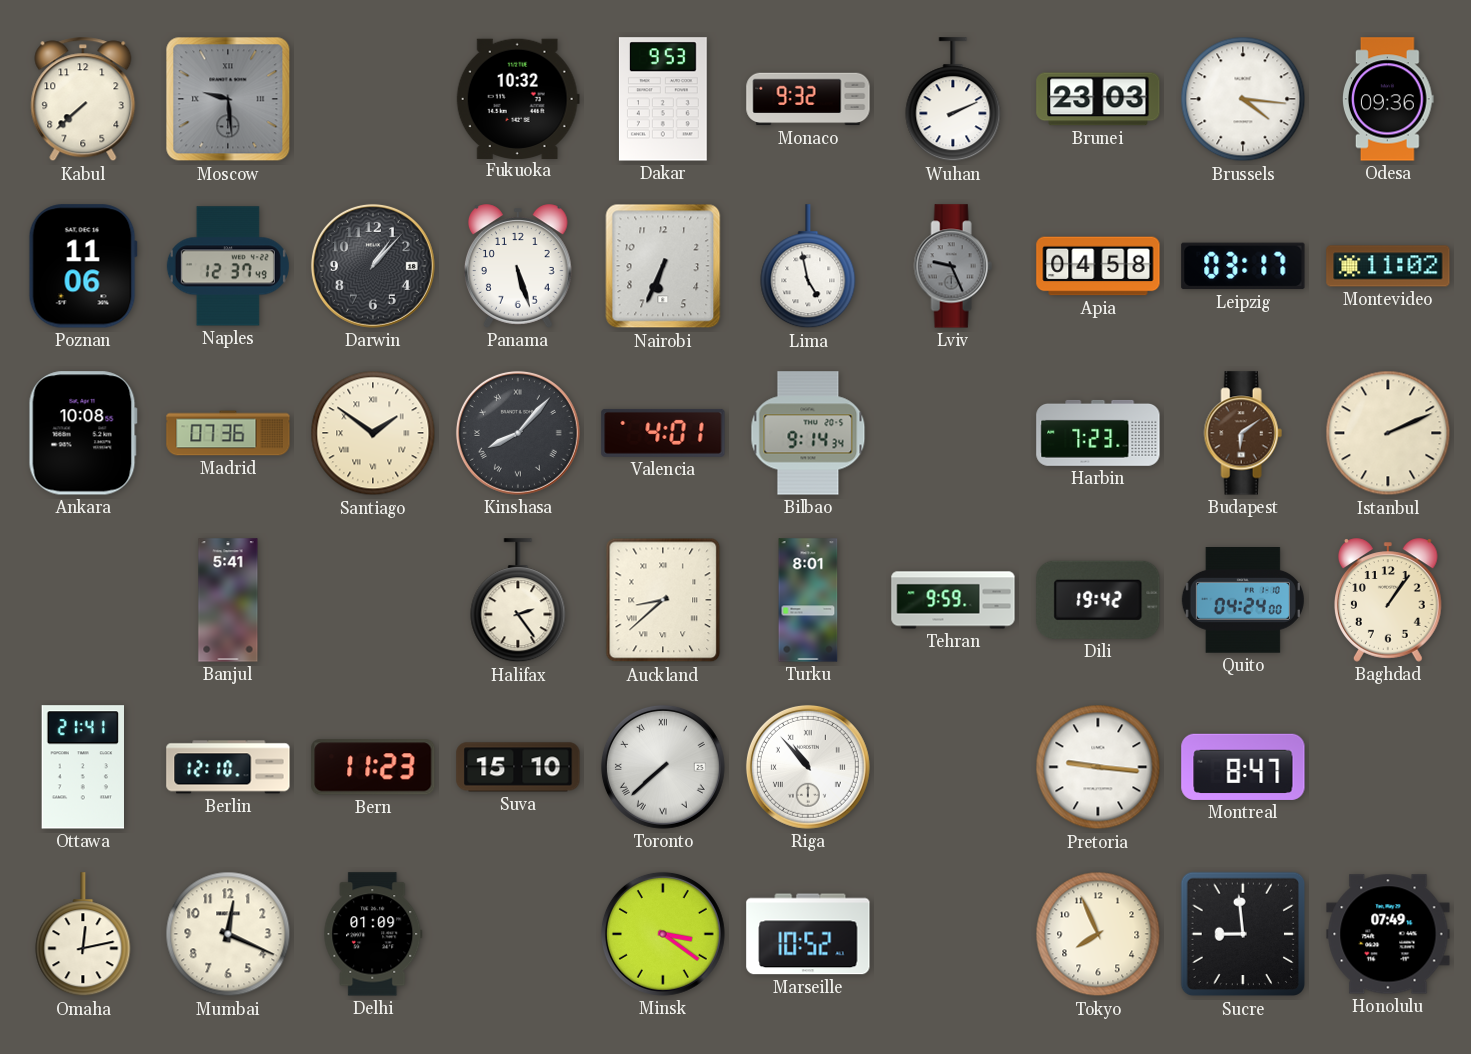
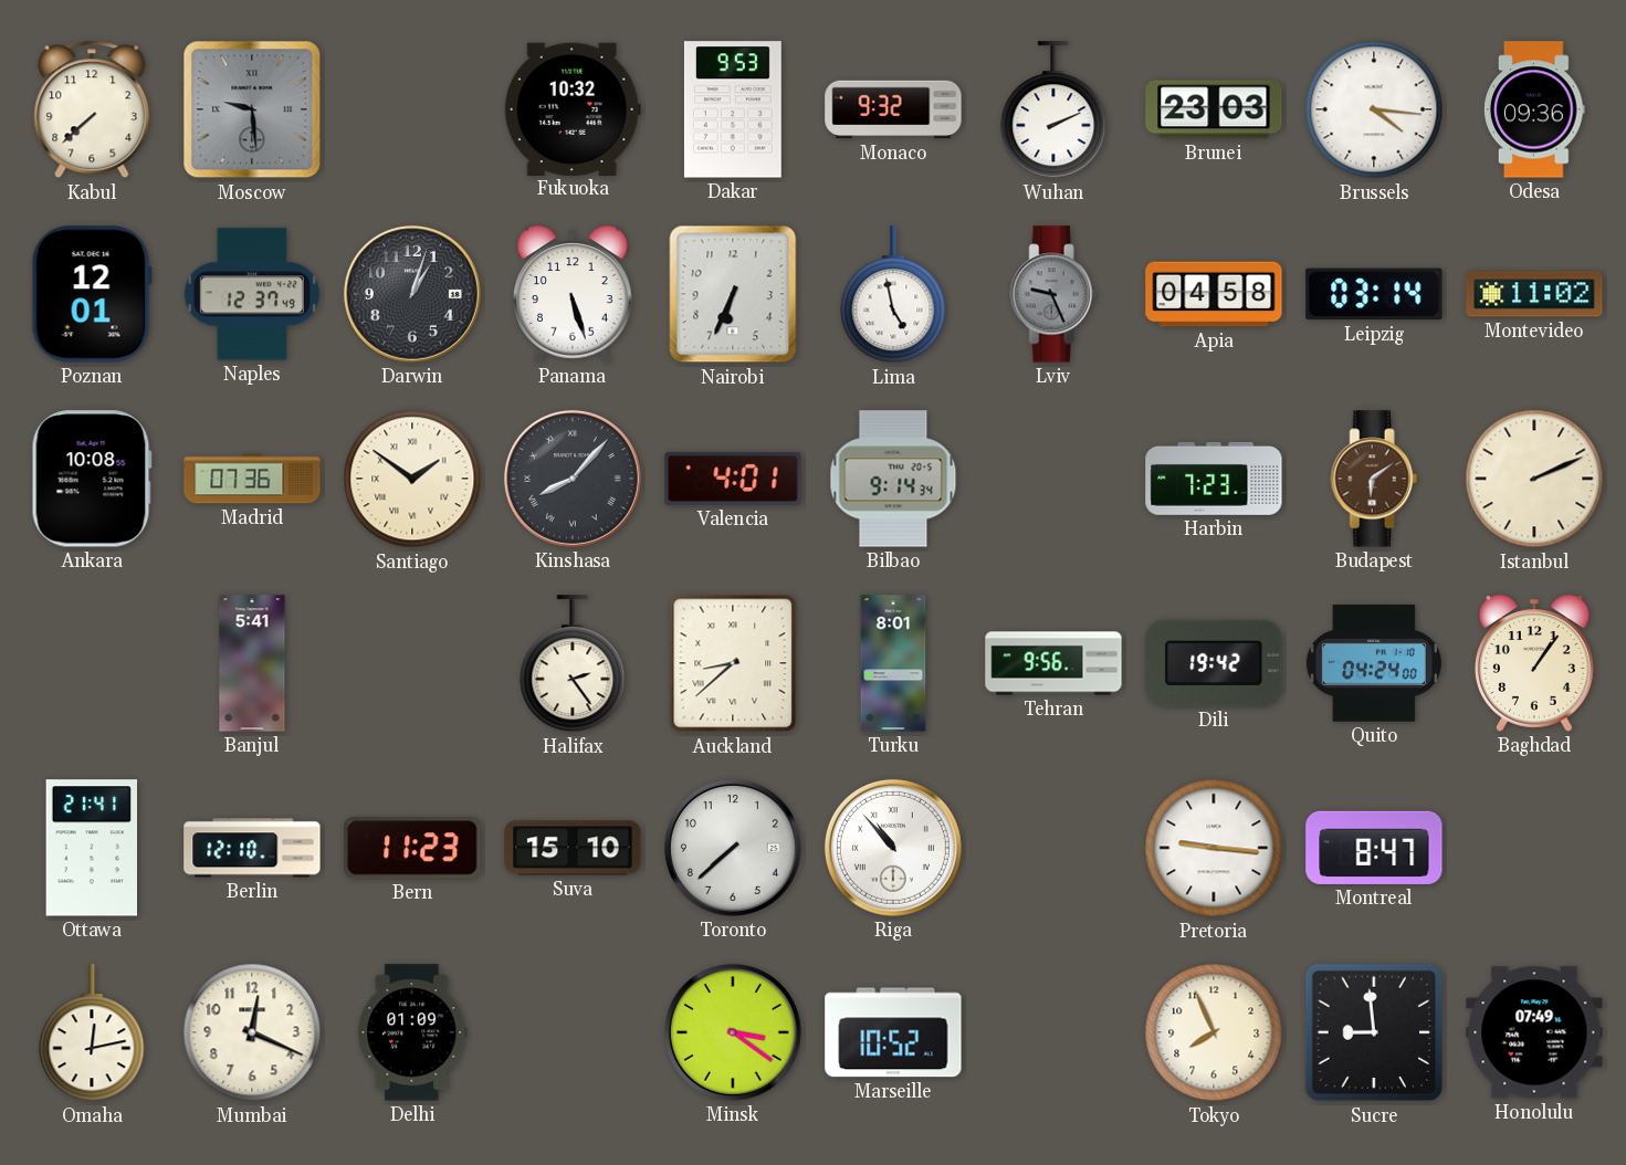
Poznan: 11:06 -> 12:01 (92, 294)
Darwin: 1:07 -> 1:03 (412, 294)
Leipzig: 03:17 -> 03:14 (1374, 294)
Tehran: 9:59 -> 9:56 (1053, 663)
Toronto numerals: Roman -> Arabic (733, 848)
